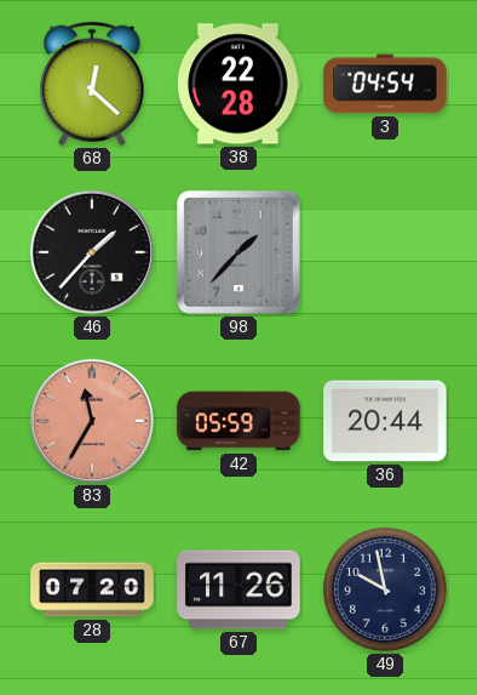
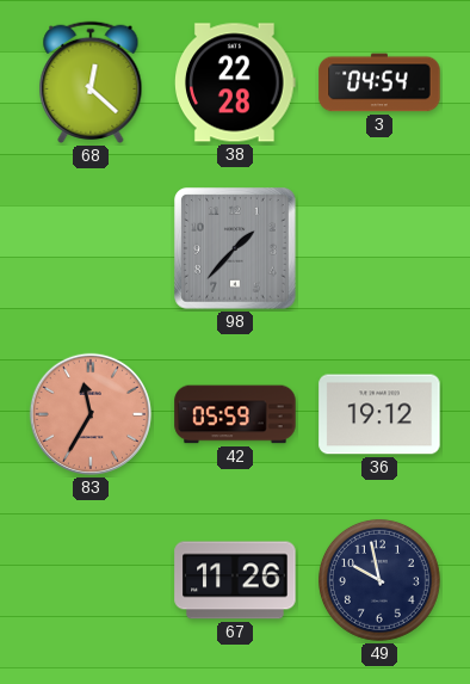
46: 1:37 -> none (92, 252)
36: 20:44 -> 19:12 (379, 414)
28: 07:20 -> none (92, 589)
